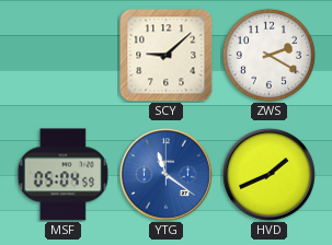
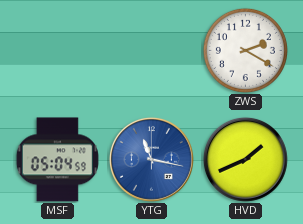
SCY: 9:08 -> none (167, 56)
YTG: 11:21 -> 11:17 (151, 159)
